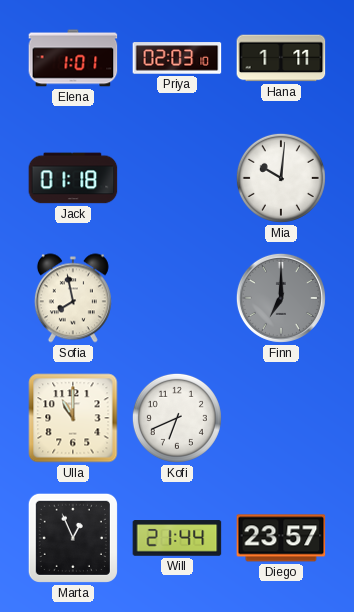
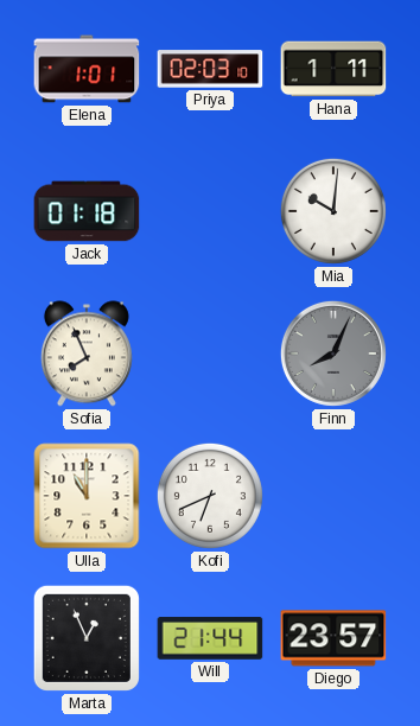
Sofia: 7:58 -> 7:56 (87, 354)
Finn: 7:00 -> 8:04 (333, 354)
